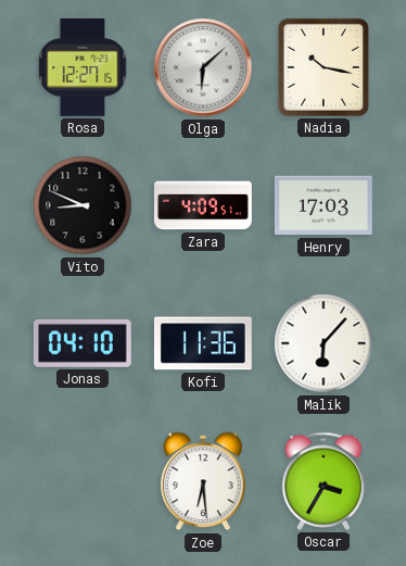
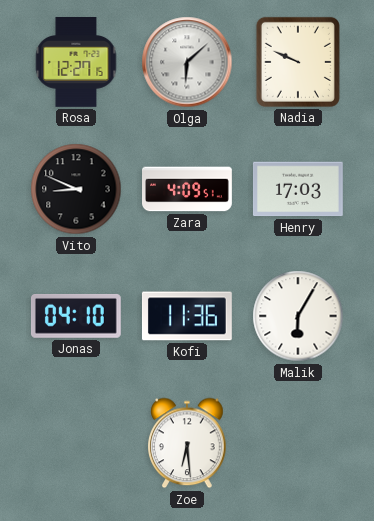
Nadia: 10:17 -> 9:49 (298, 62)
Malik: 6:07 -> 6:05 (298, 316)
Oscar: 3:35 -> none (323, 481)
